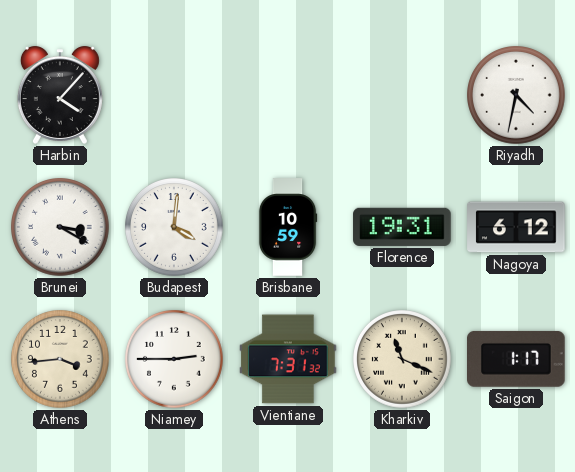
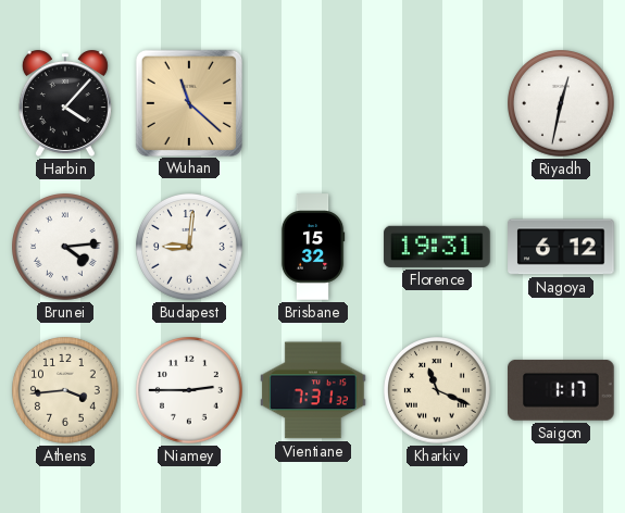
Wuhan: none -> 11:22 (188, 102)
Riyadh: 4:32 -> 12:32 (562, 104)
Brunei: 3:20 -> 4:14 (66, 248)
Budapest: 4:01 -> 9:01 (190, 248)
Brisbane: 10:59 -> 15:32 (313, 247)
